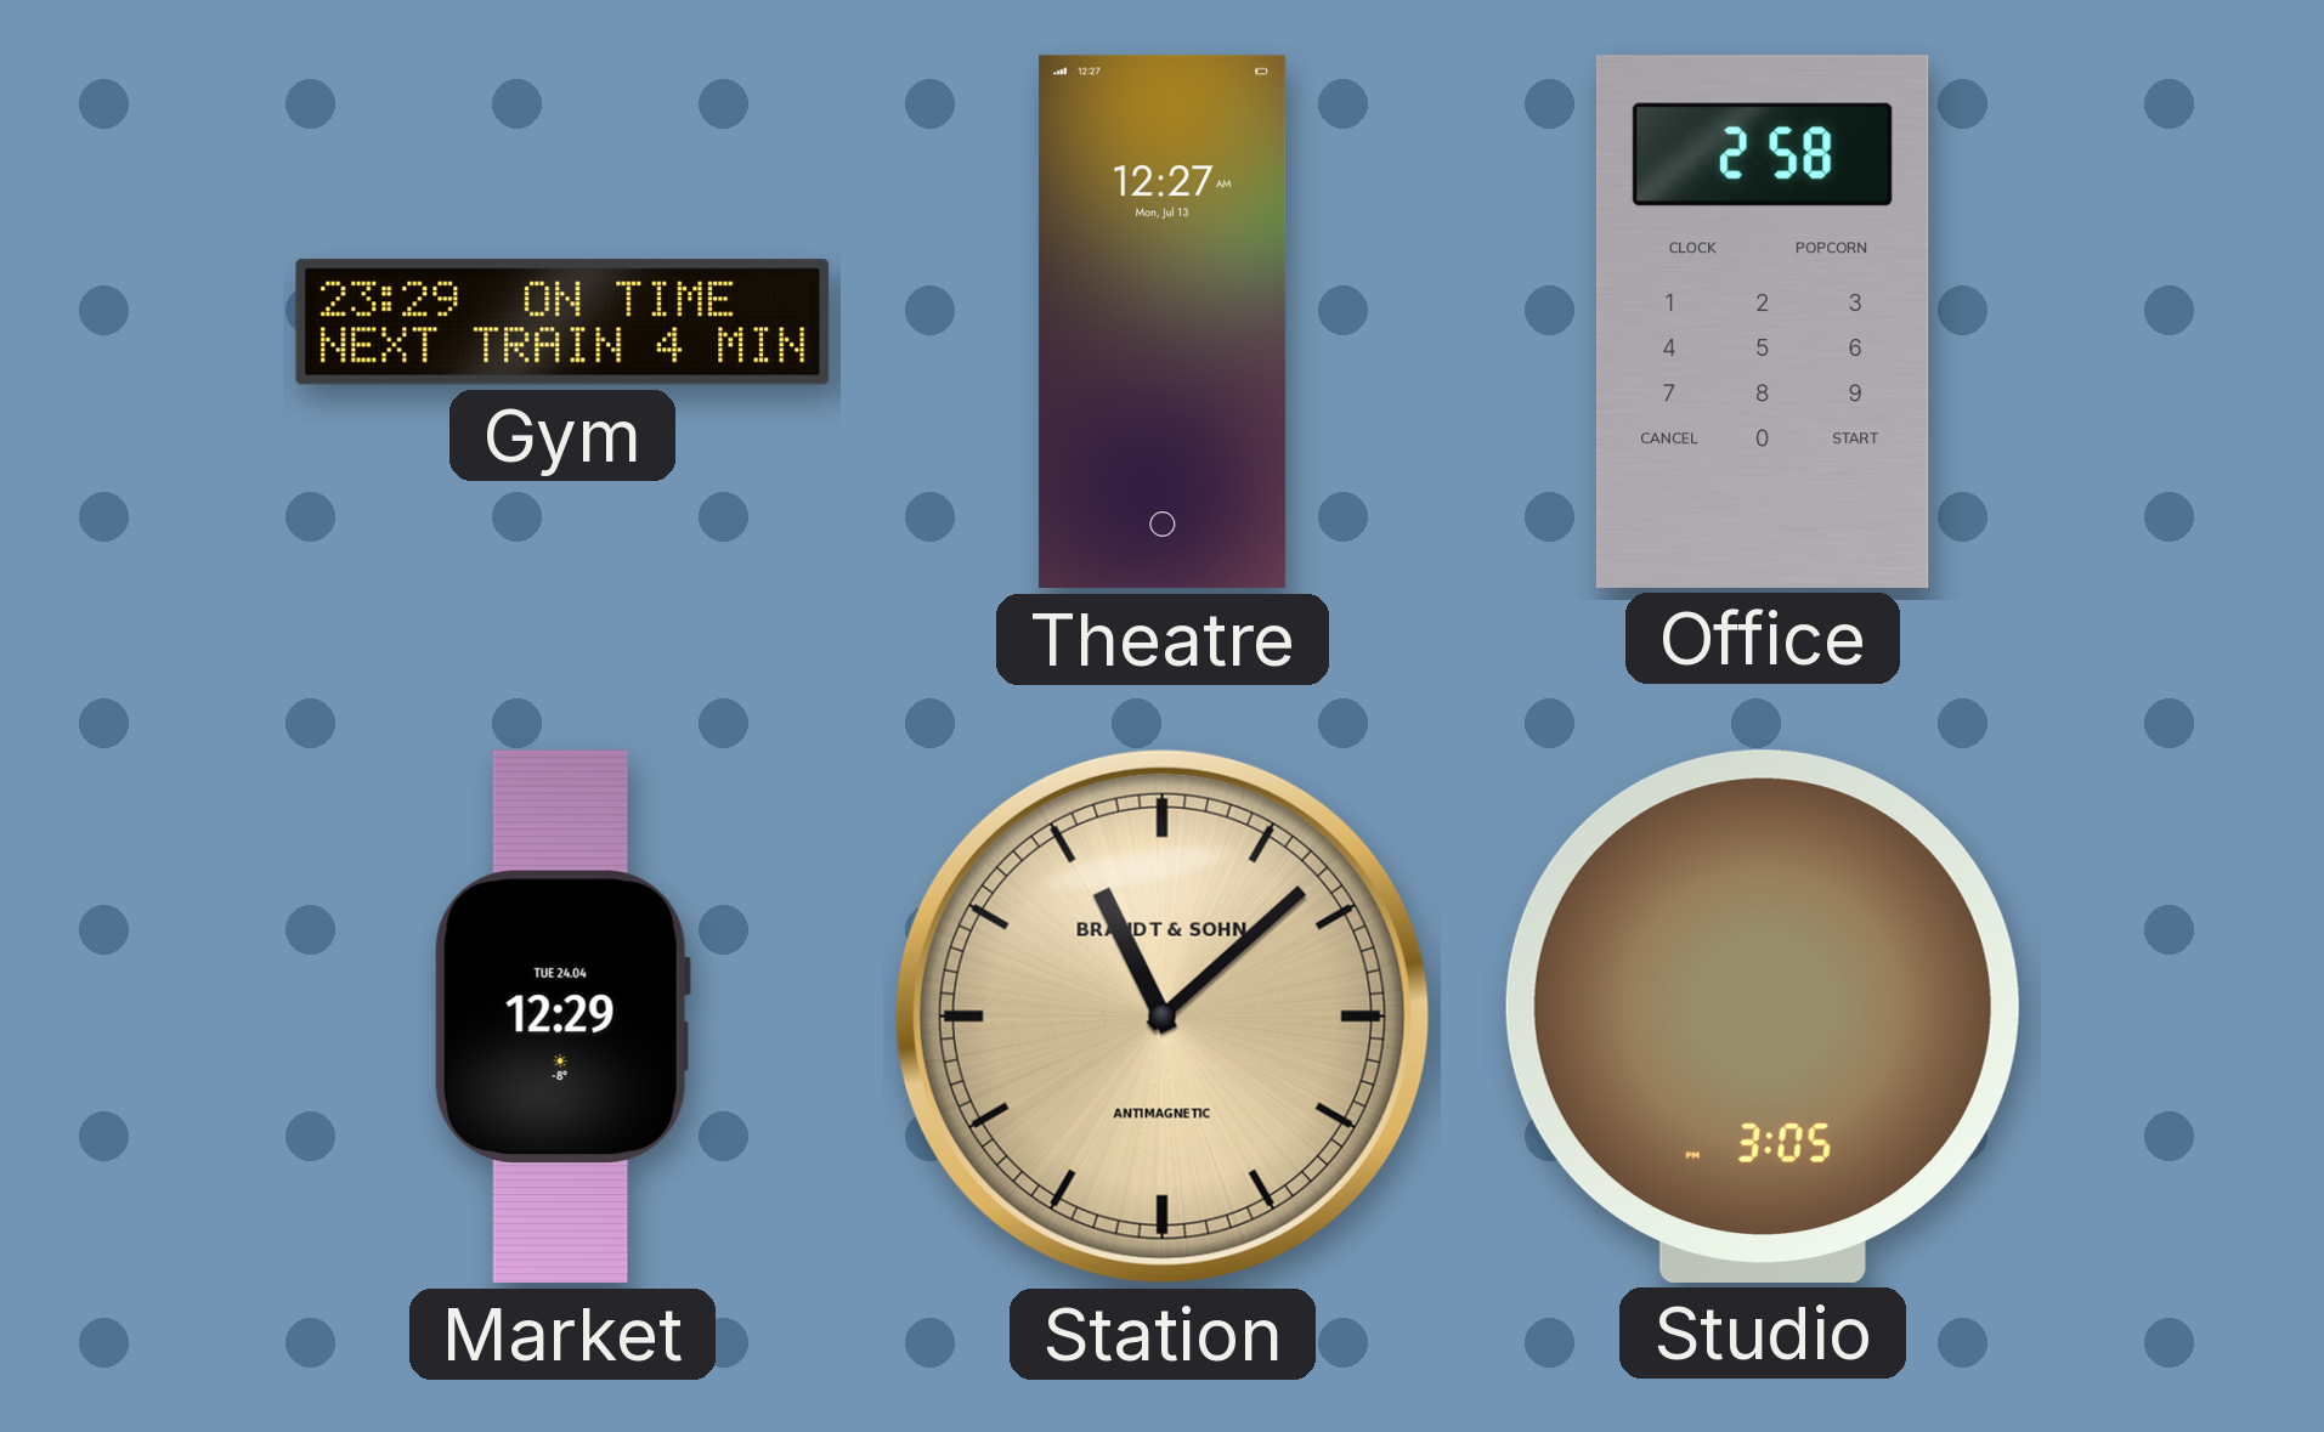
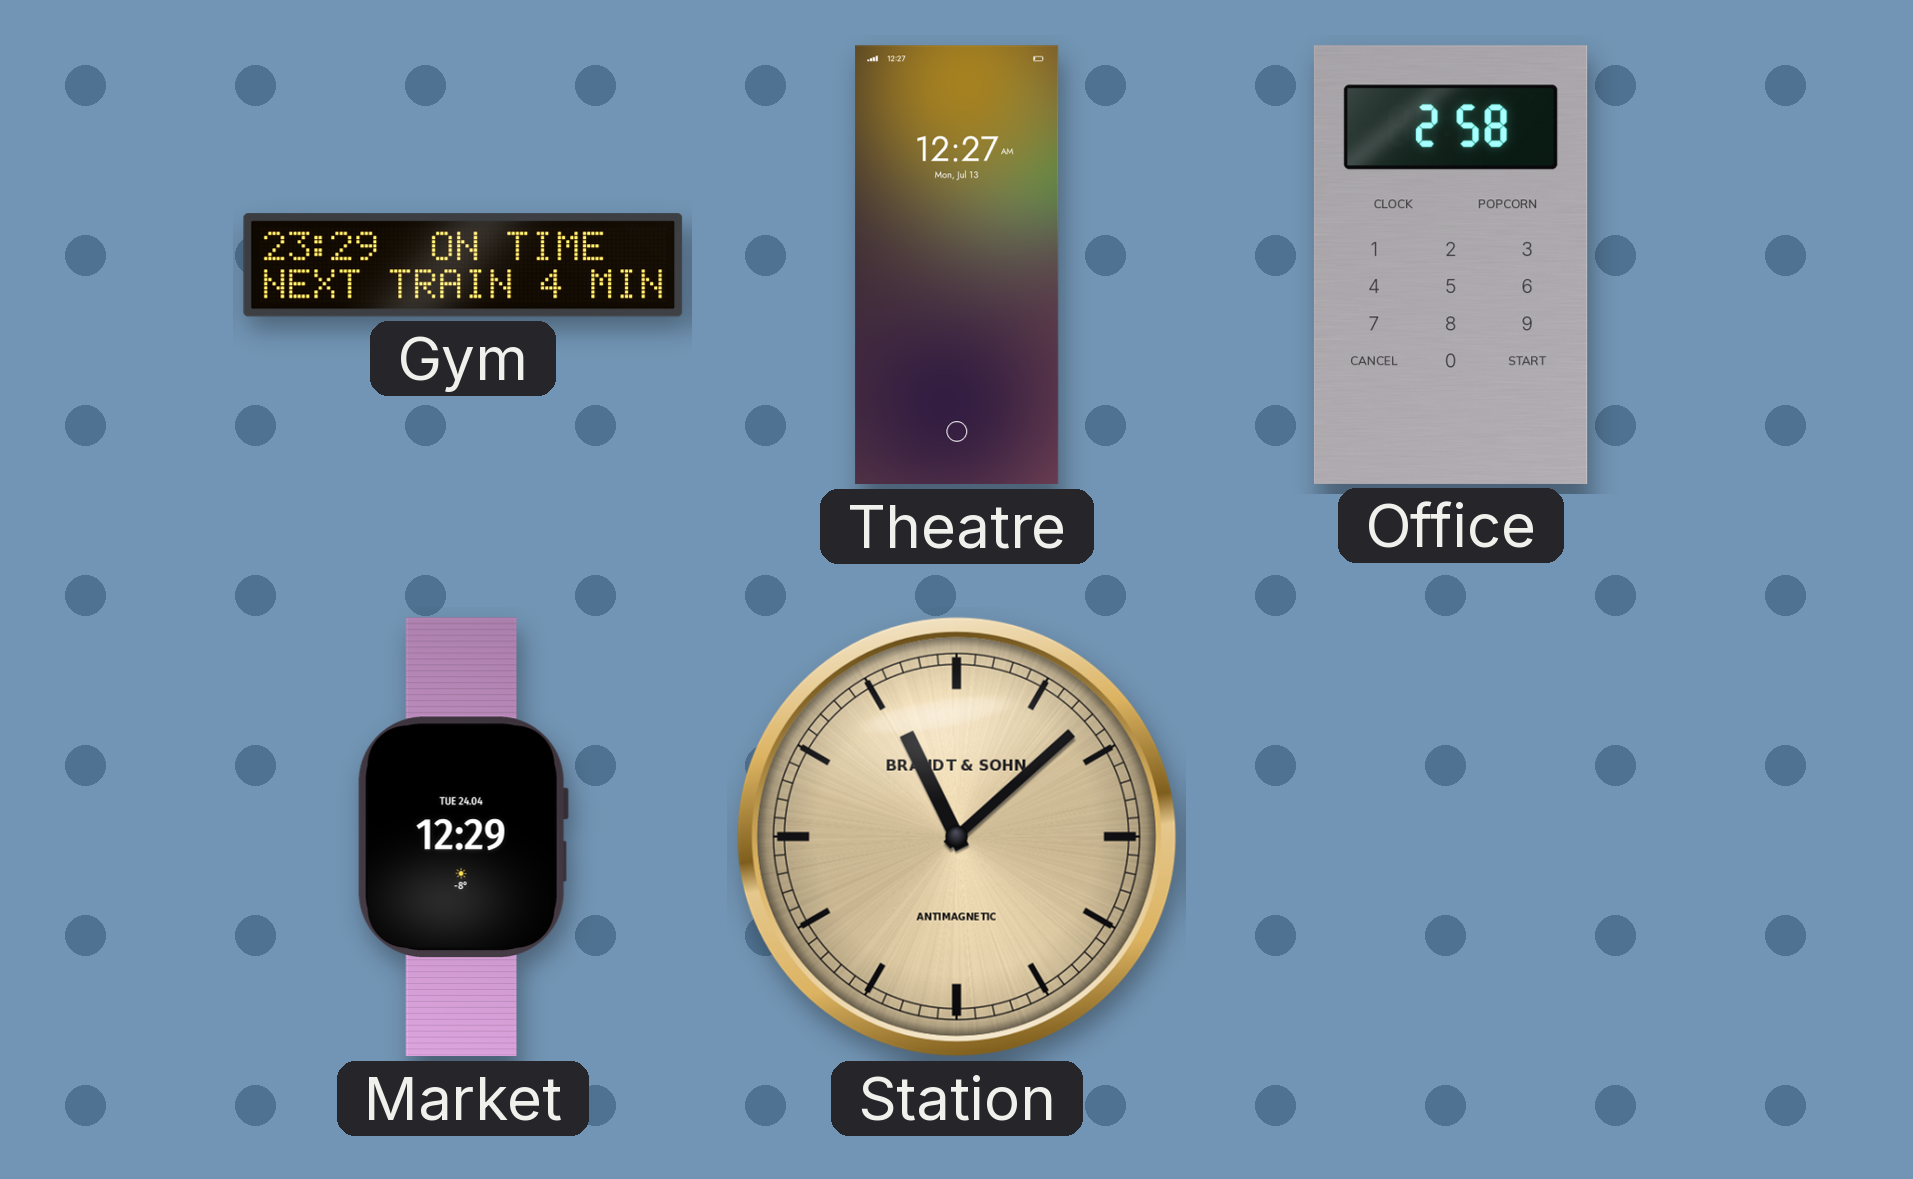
Studio: 3:05 -> none (1763, 1017)
